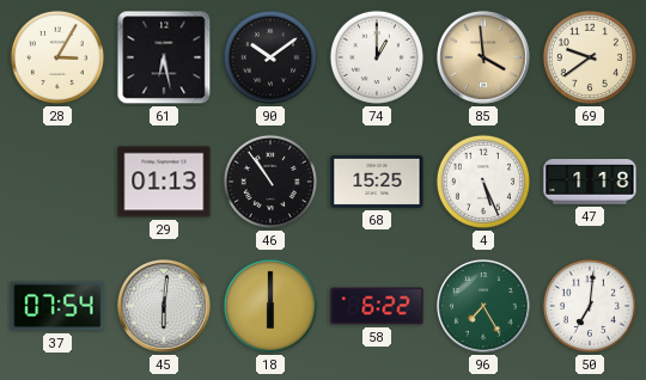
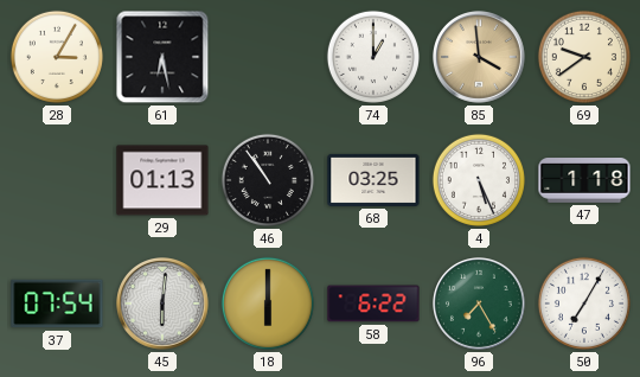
90: 10:09 -> none (270, 57)
68: 15:25 -> 03:25 (373, 180)
50: 7:01 -> 7:05 (584, 303)
